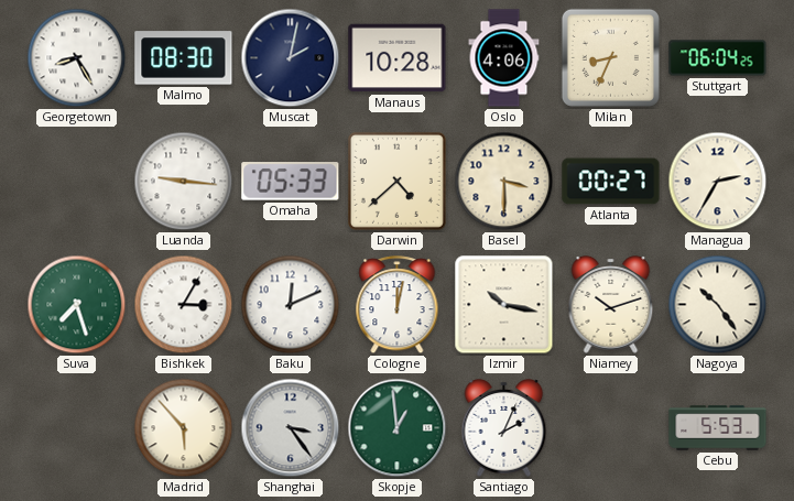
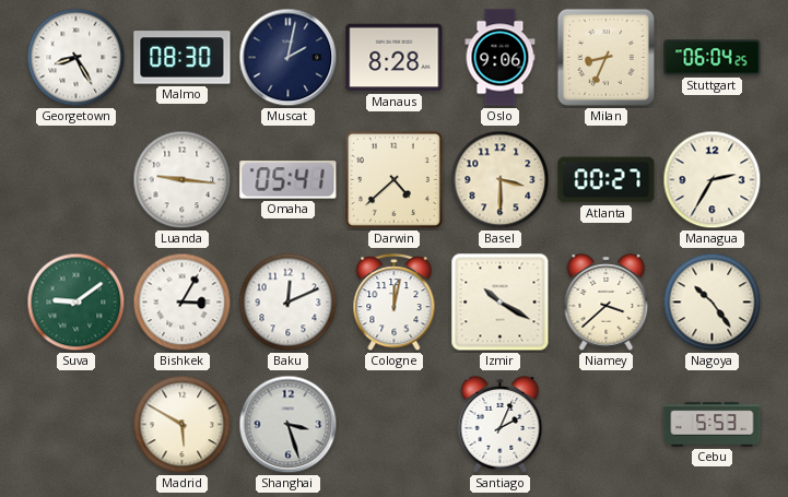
Manaus: 10:28 -> 8:28 (395, 58)
Oslo: 4:06 -> 9:06 (501, 58)
Omaha: 05:33 -> 05:41 (289, 180)
Suva: 7:27 -> 9:09 (77, 303)
Izmir: 10:17 -> 10:20 (501, 303)
Niamey: 10:12 -> 3:38 (607, 303)
Madrid: 5:53 -> 5:50 (183, 425)
Shanghai: 3:24 -> 3:27 (289, 425)
Skopje: 12:59 -> none (398, 428)
